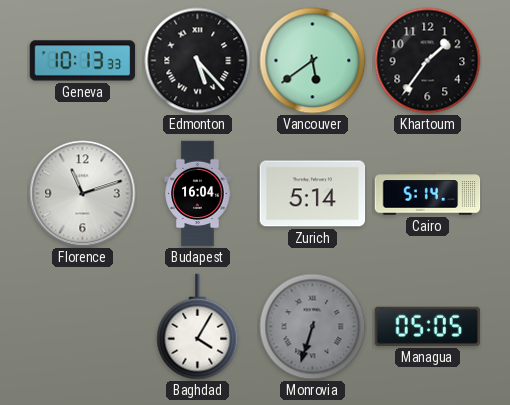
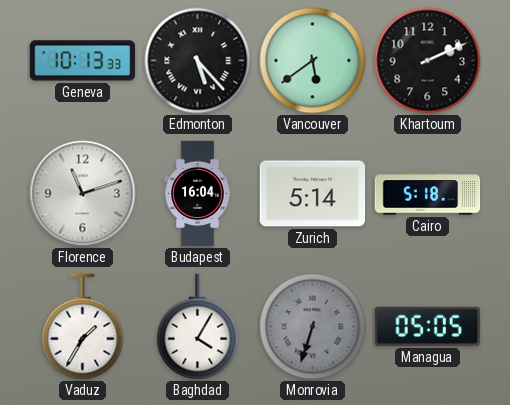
Khartoum: 1:36 -> 2:11 (428, 61)
Cairo: 5:14 -> 5:18 (428, 194)
Vaduz: none -> 1:35 (83, 327)
